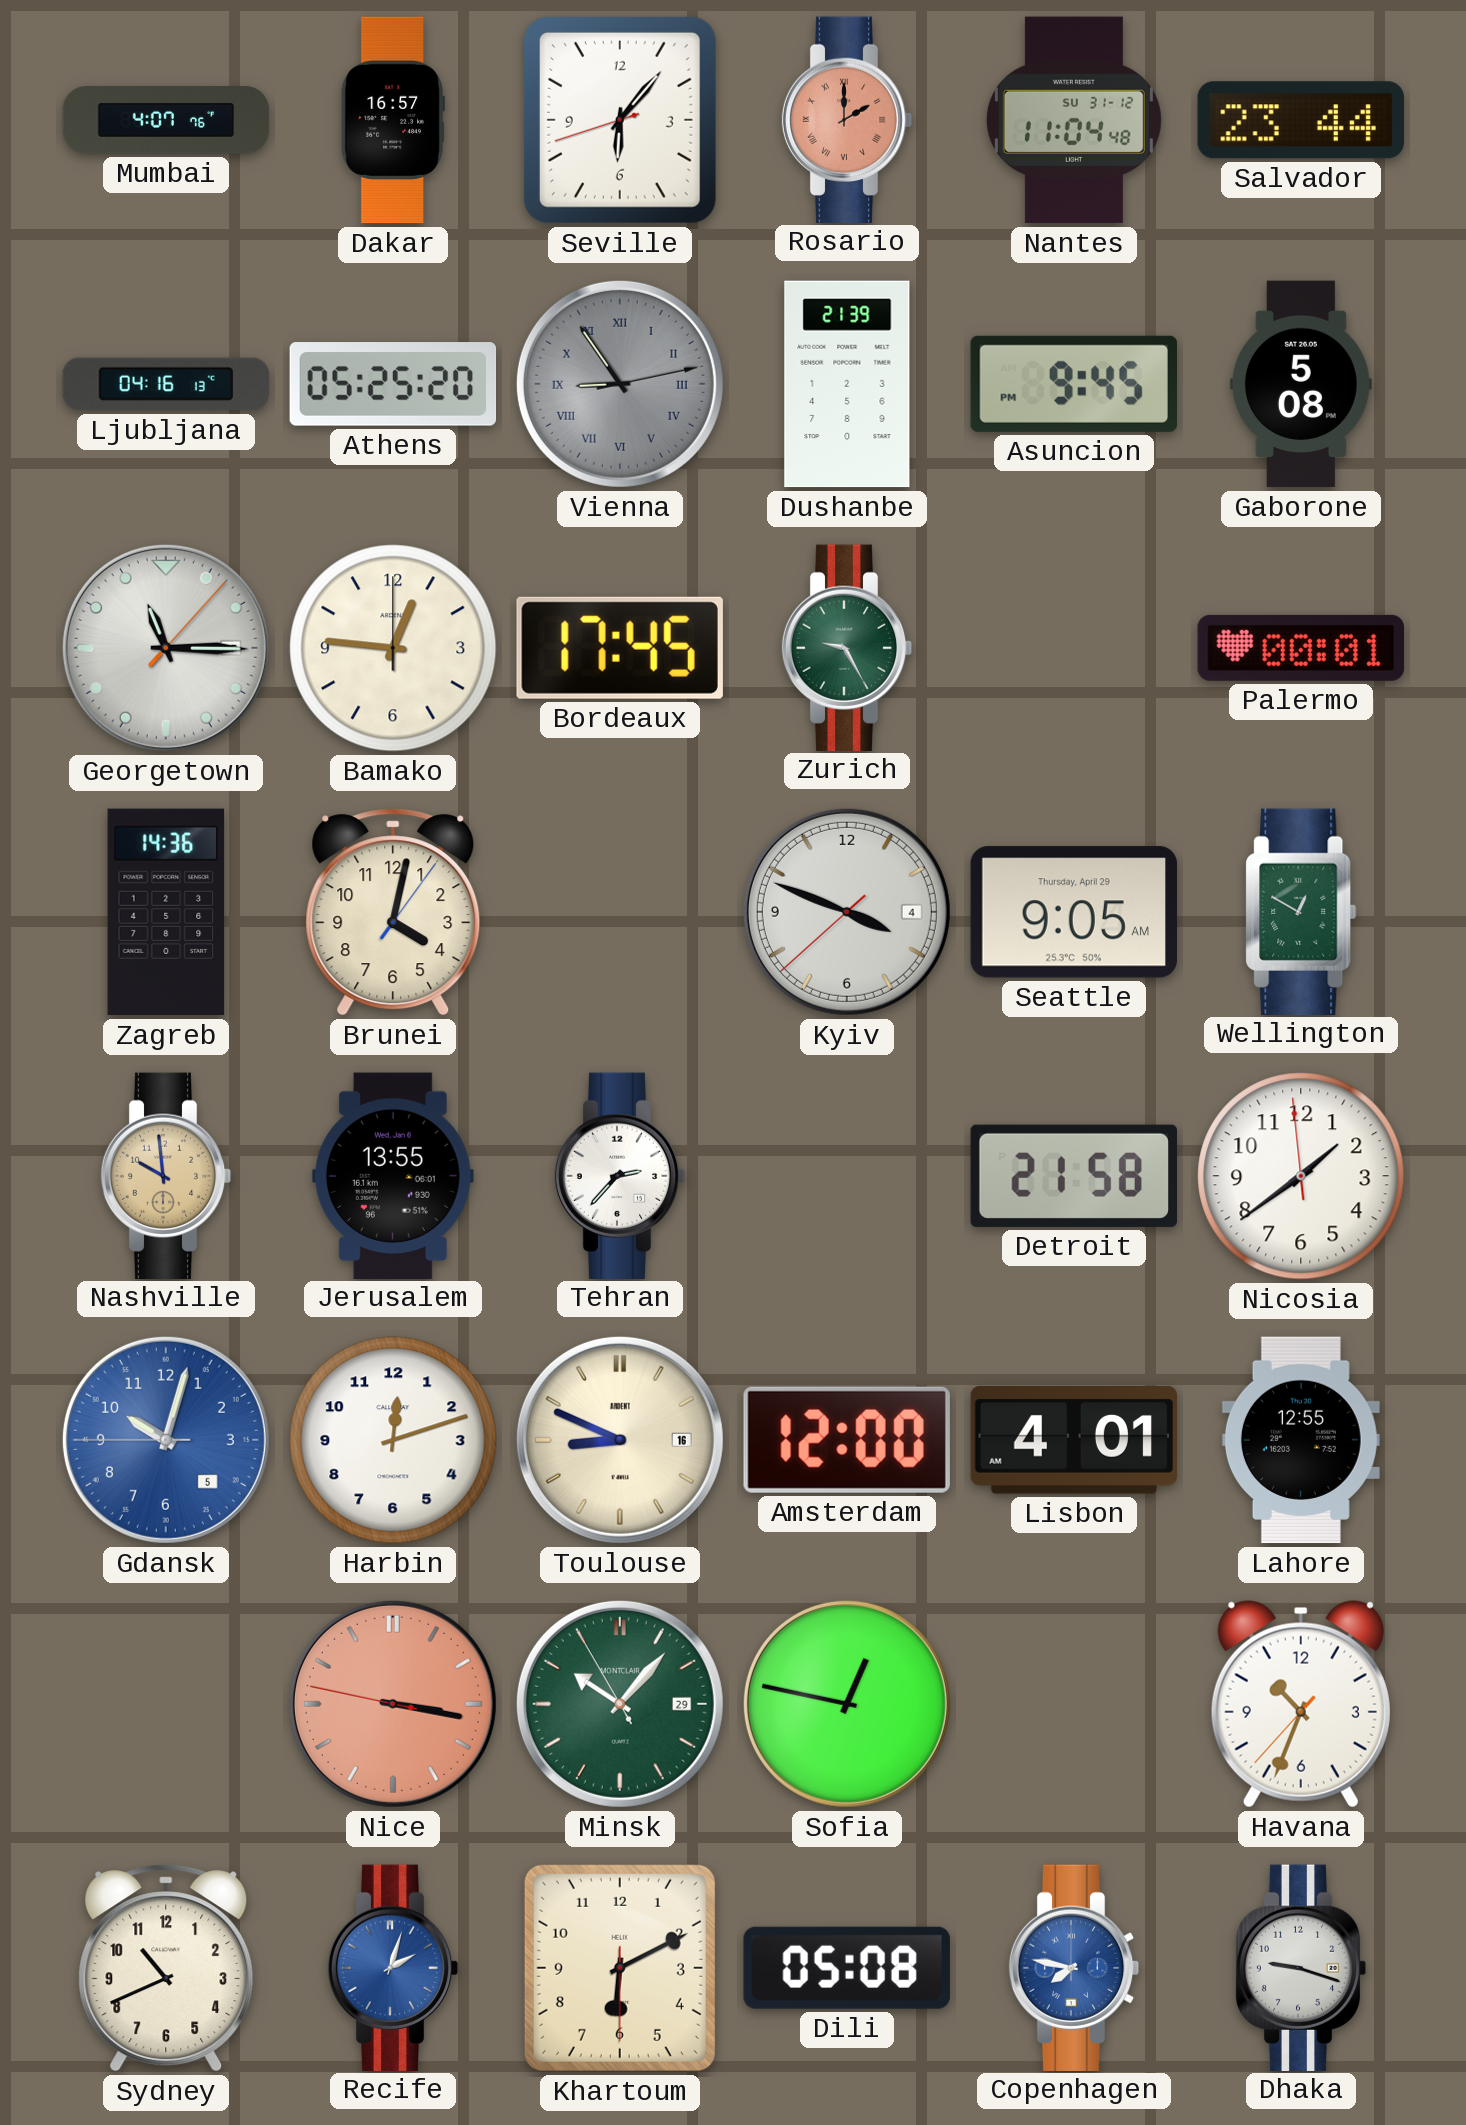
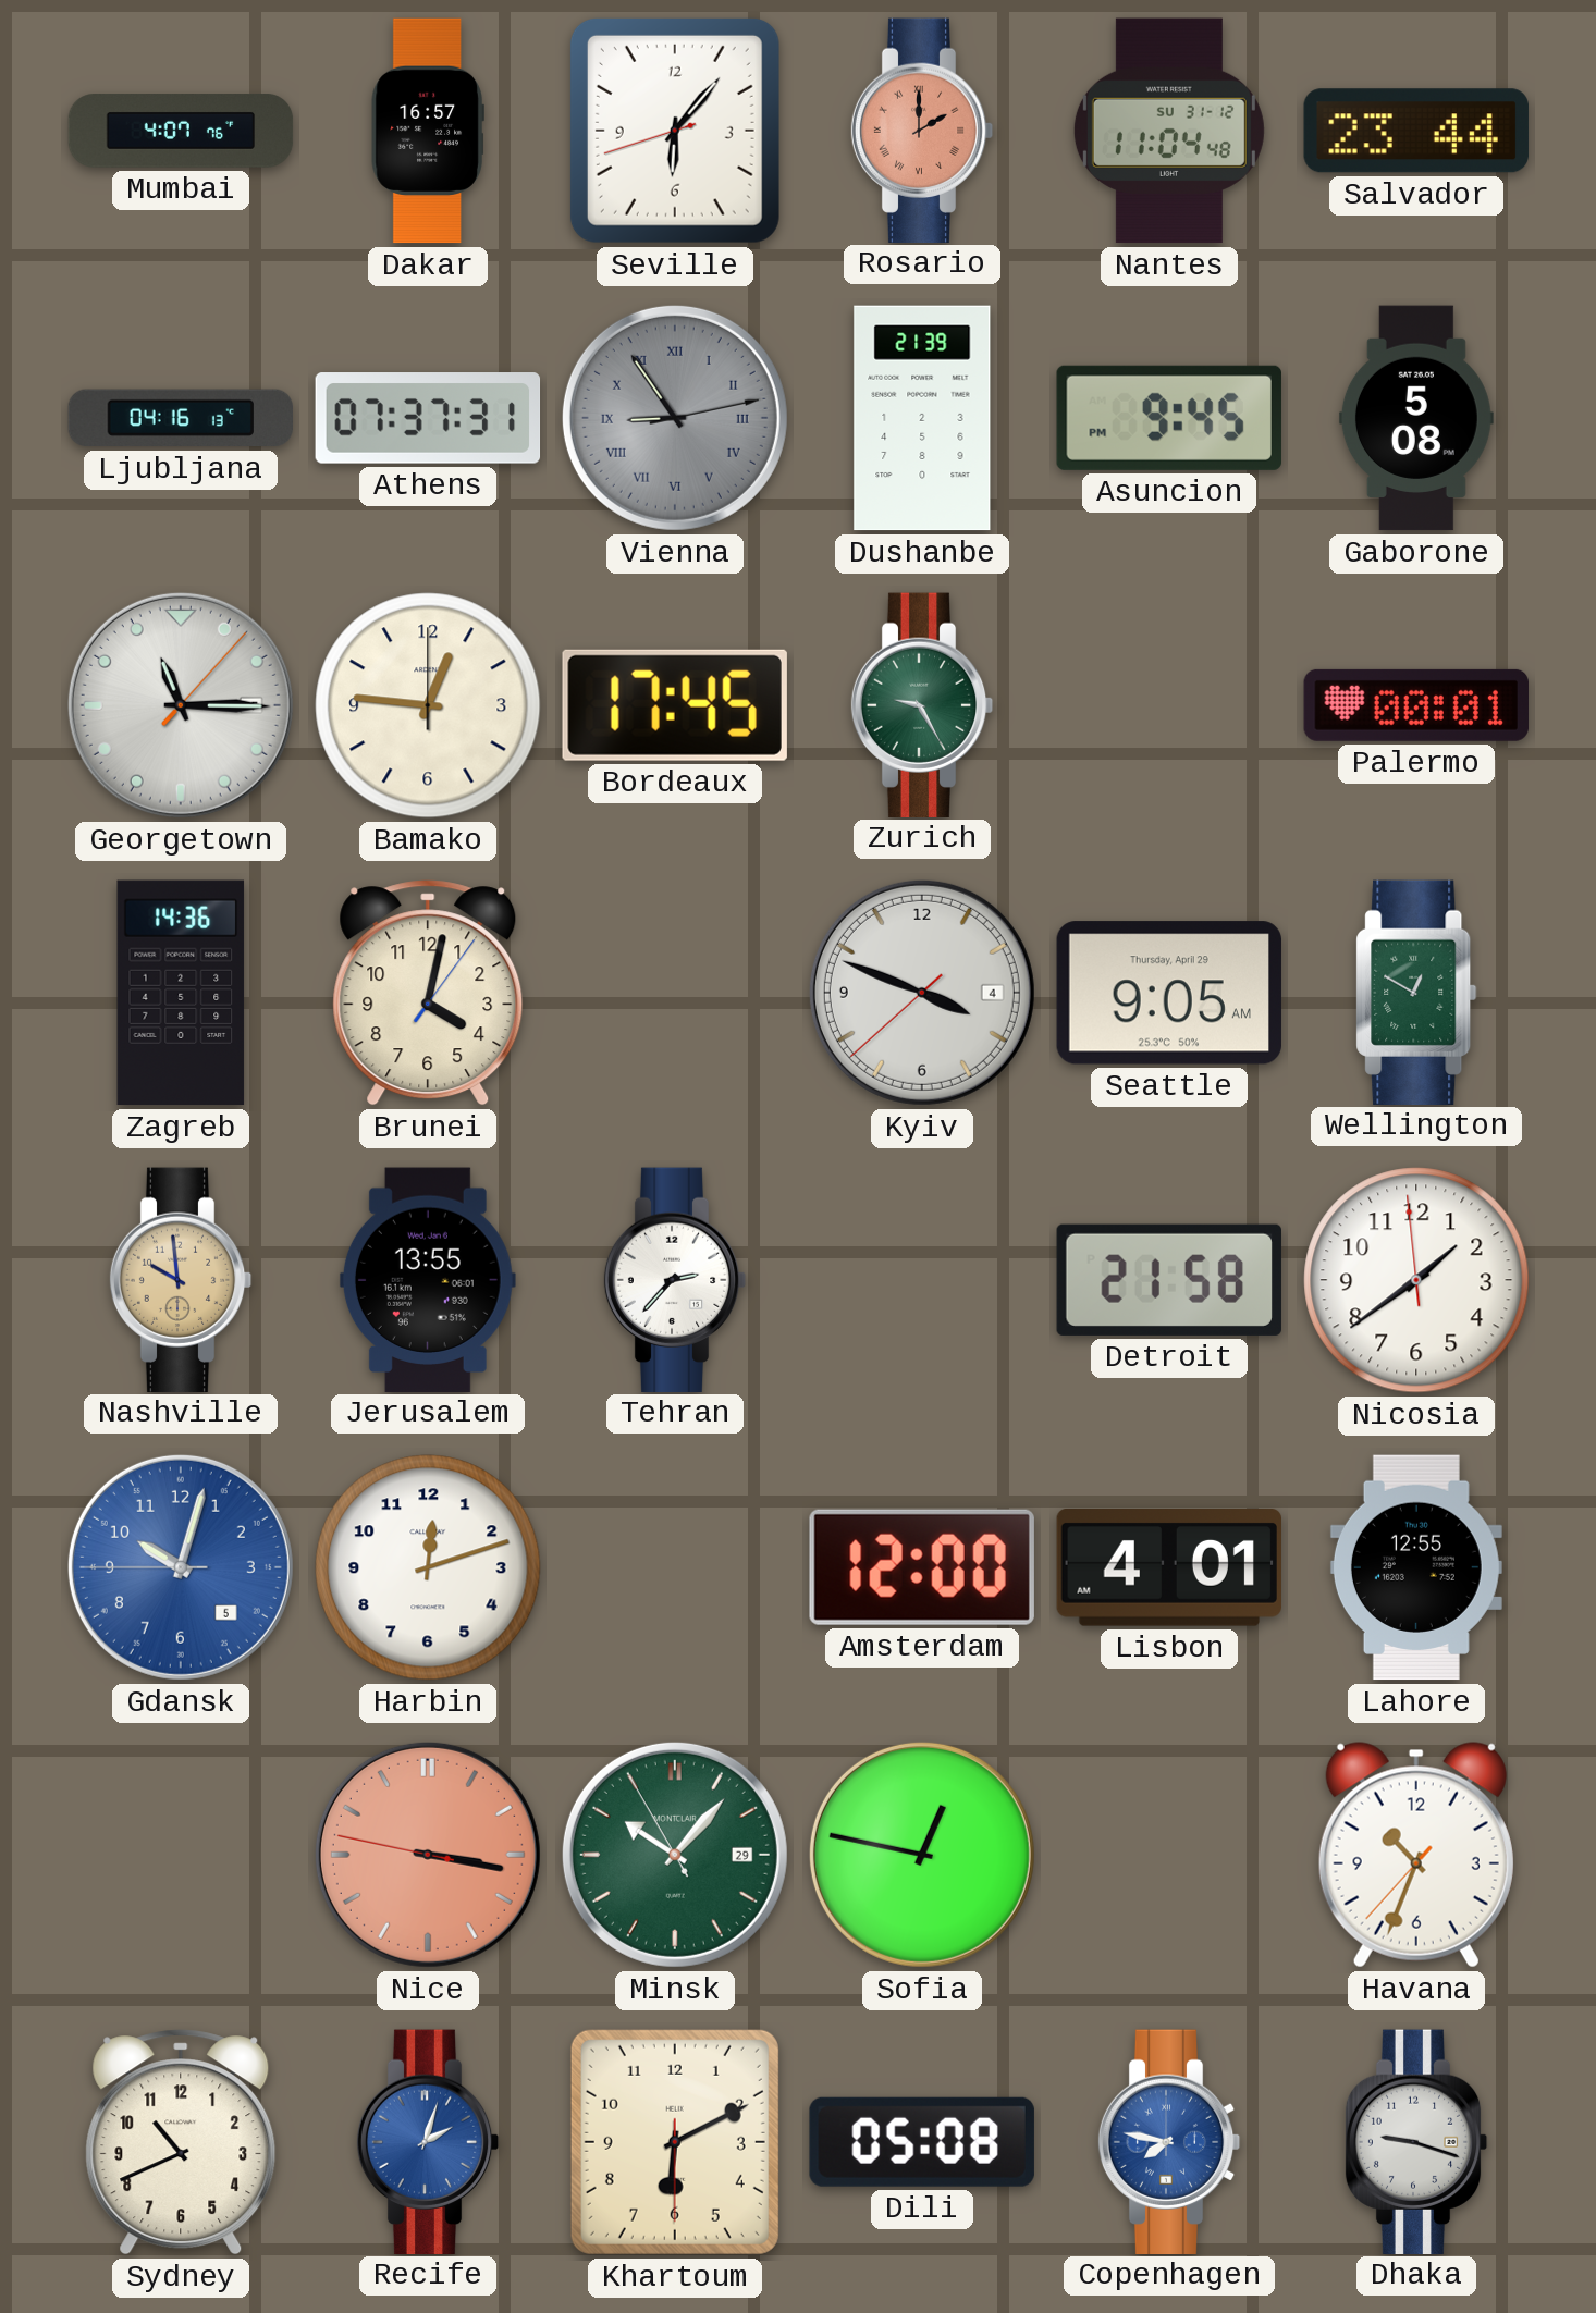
Athens: 05:25 -> 07:37 (428, 418)
Toulouse: 8:49 -> none (620, 1440)
